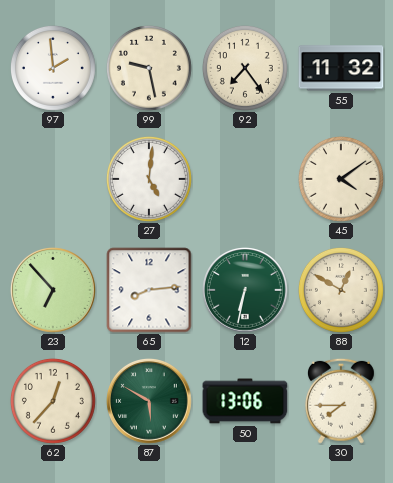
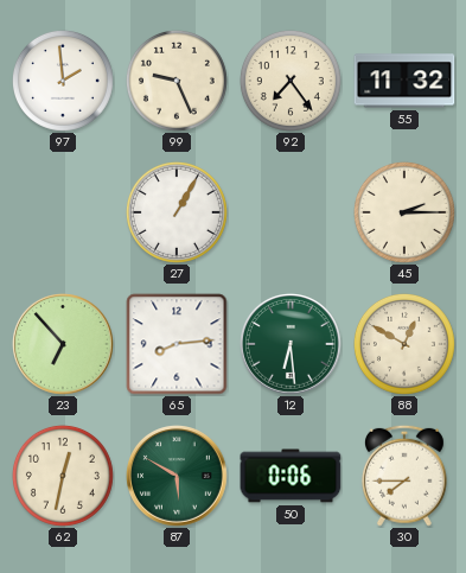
99: 9:28 -> 9:26 (177, 81)
27: 5:01 -> 1:05 (177, 212)
45: 4:09 -> 2:15 (404, 212)
12: 6:32 -> 6:29 (292, 345)
62: 12:37 -> 12:32 (63, 476)
50: 13:06 -> 0:06 (291, 476)
